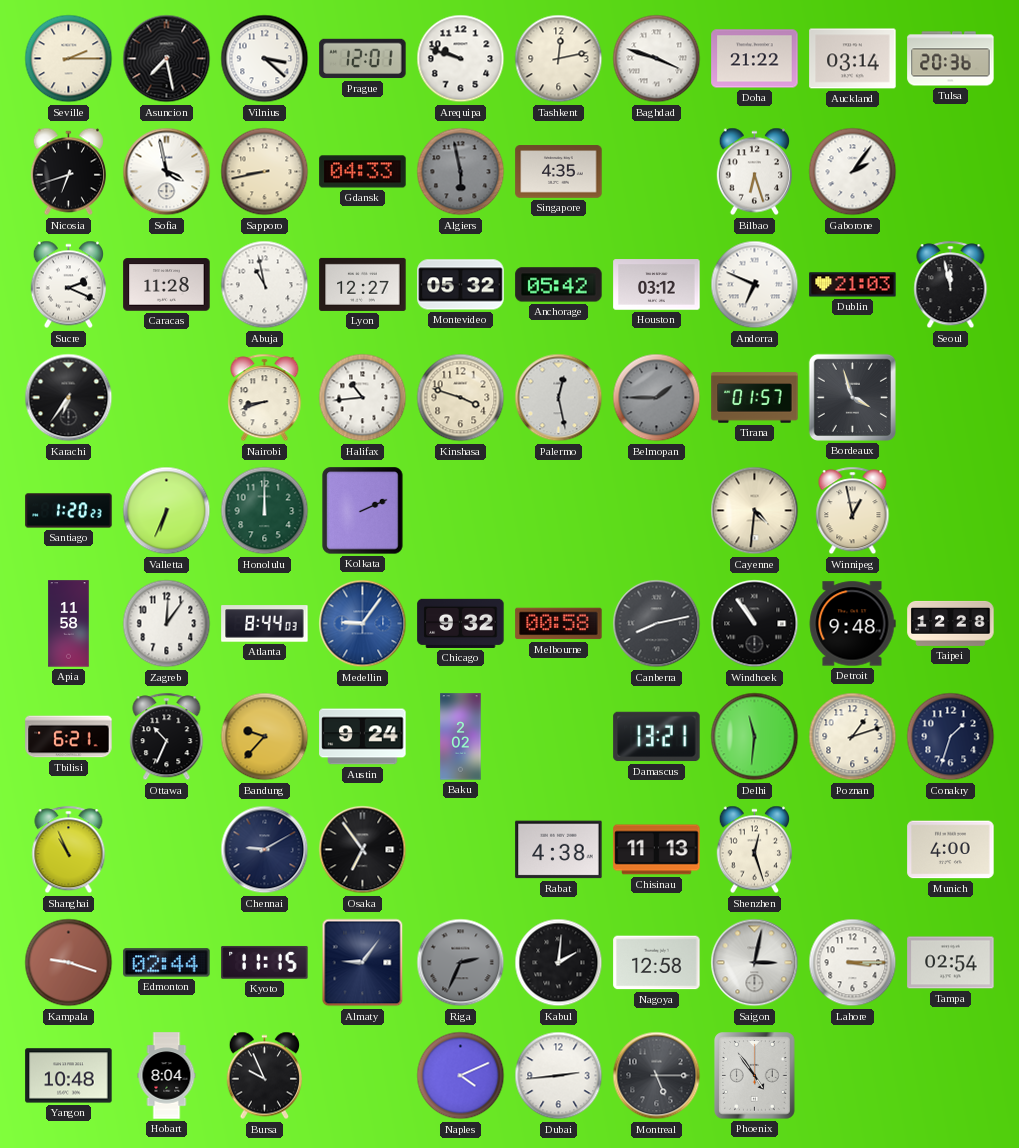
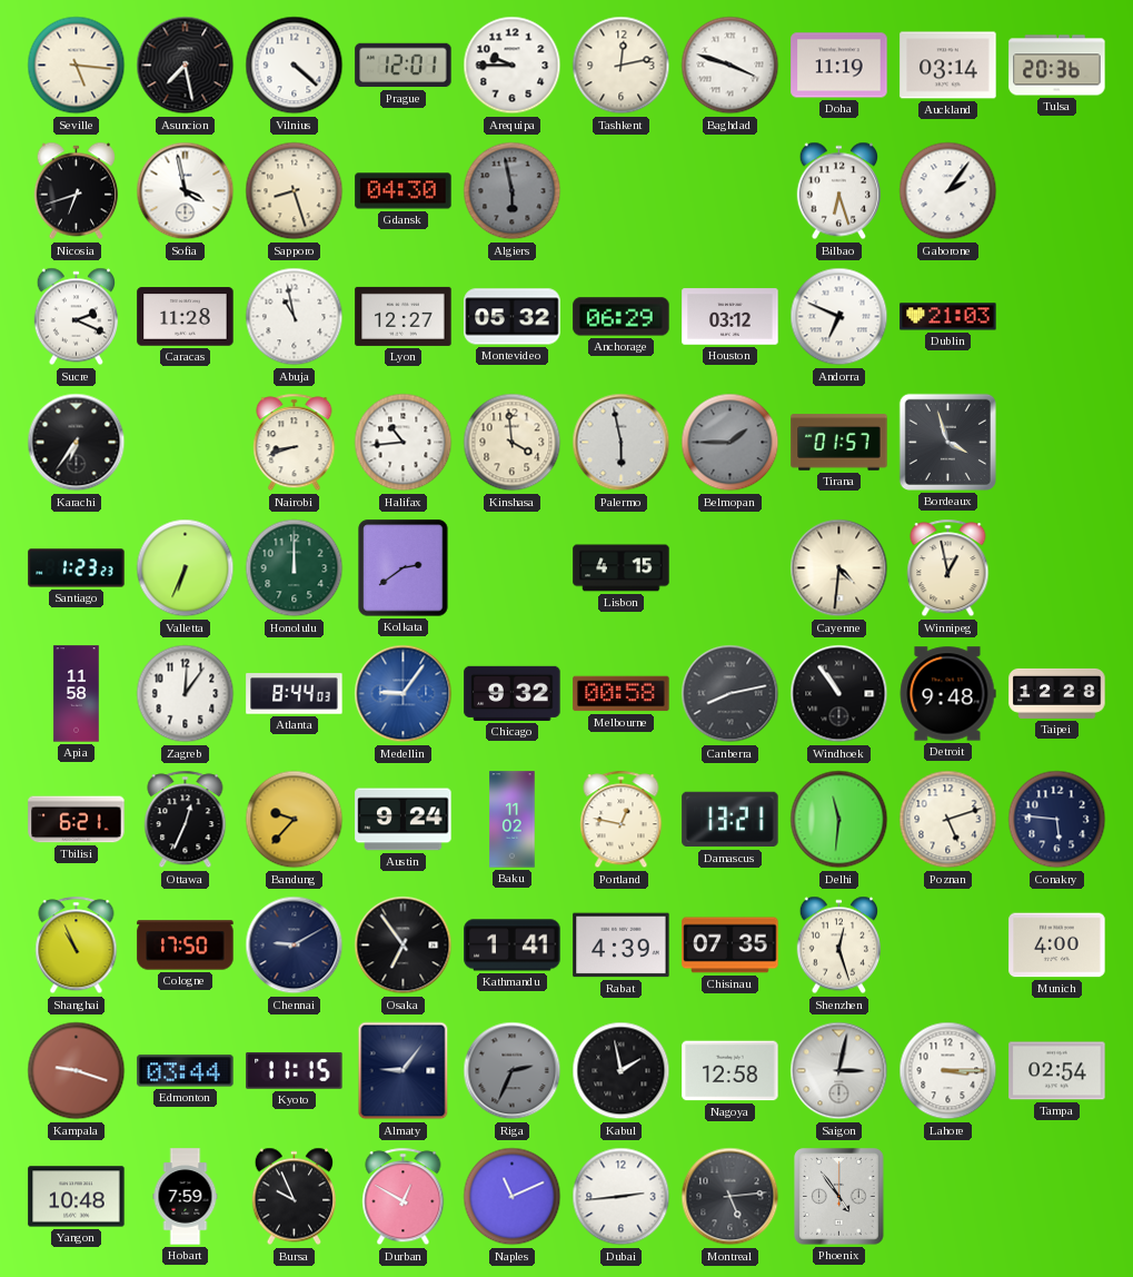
Seville: 2:15 -> 5:16 (77, 66)
Vilnius: 3:22 -> 4:22 (295, 66)
Arequipa: 9:48 -> 9:45 (513, 66)
Doha: 21:22 -> 11:19 (839, 66)
Sapporo: 8:43 -> 8:27 (295, 191)
Gdansk: 04:33 -> 04:30 (404, 191)
Singapore: 4:35 -> none (559, 172)
Anchorage: 05:42 -> 06:29 (622, 317)
Seoul: 11:58 -> none (951, 285)
Kinshasa: 3:48 -> 3:59 (513, 443)
Palermo: 12:28 -> 5:58 (622, 443)
Santiago: 1:20 -> 1:23 (77, 568)
Kolkata: 2:11 -> 2:39 (404, 568)
Lisbon: none -> 4:15 (622, 568)
Ottawa: 10:34 -> 12:34 (186, 820)
Baku: 2:02 -> 11:02 (513, 820)
Portland: none -> 12:47 (622, 820)
Poznan: 1:12 -> 5:12 (948, 820)
Conakry: 1:33 -> 5:46 (1057, 820)
Cologne: none -> 17:50 (186, 946)
Kathmandu: none -> 1:41 (513, 946)
Rabat: 4:38 -> 4:39 (622, 946)
Chisinau: 11:13 -> 07:35 (731, 946)
Edmonton: 02:44 -> 03:44 (186, 1071)
Kabul: 2:01 -> 1:58 (622, 1071)
Hobart: 8:04 -> 7:59 (186, 1197)
Durban: none -> 12:50 (404, 1197)
Naples: 4:11 -> 11:11 (513, 1197)
Montreal: 5:15 -> 5:14 (731, 1197)
